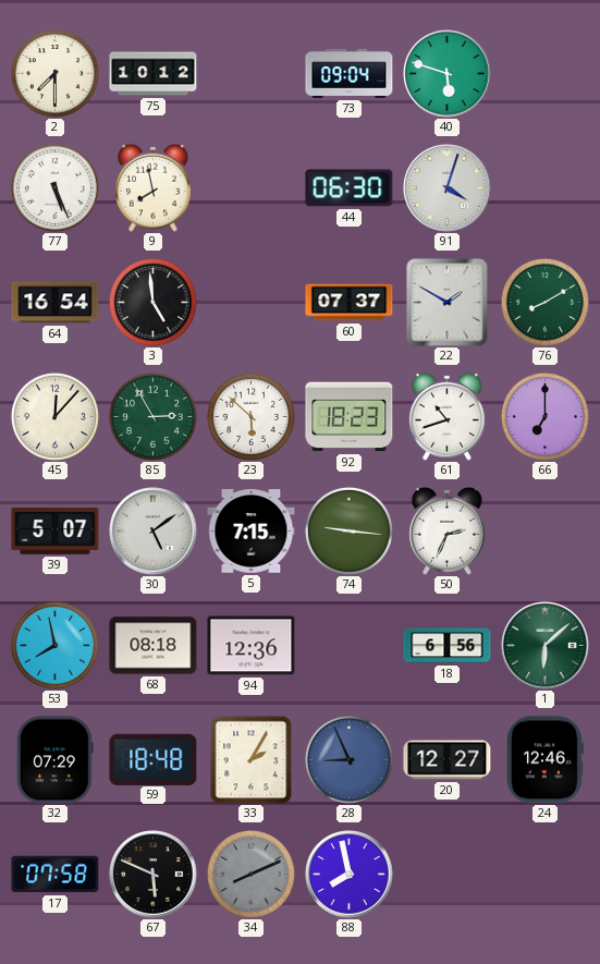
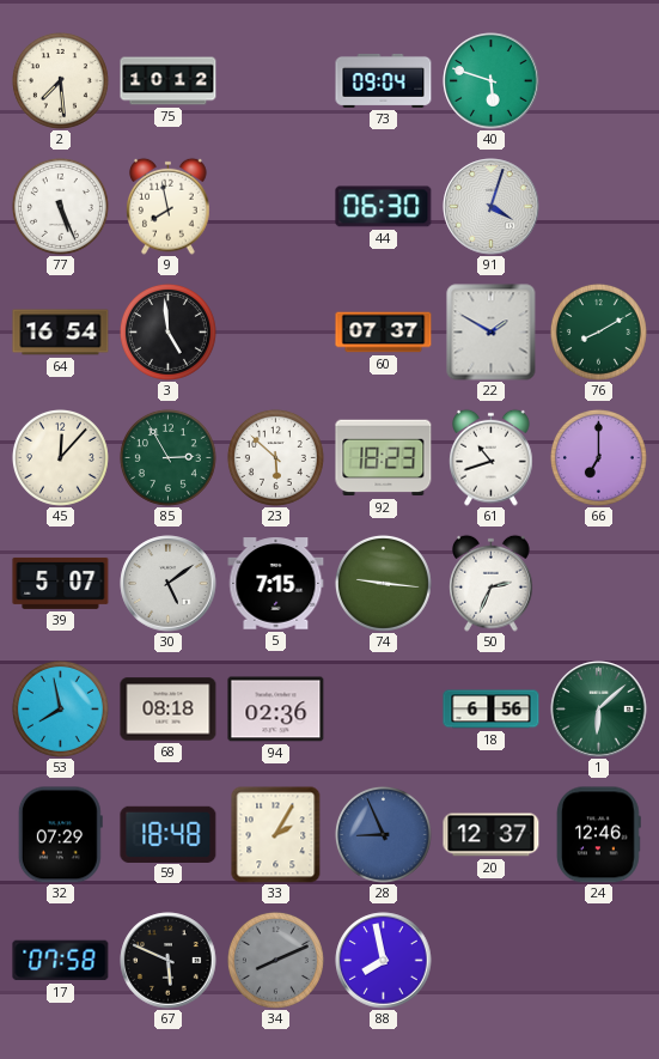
2: 7:30 -> 7:29 (60, 80)
94: 12:36 -> 02:36 (276, 710)
20: 12:27 -> 12:37 (492, 835)
